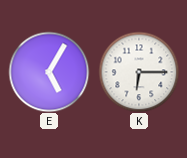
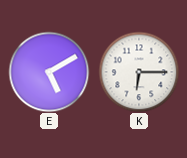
E: 5:05 -> 5:10 (49, 72)
